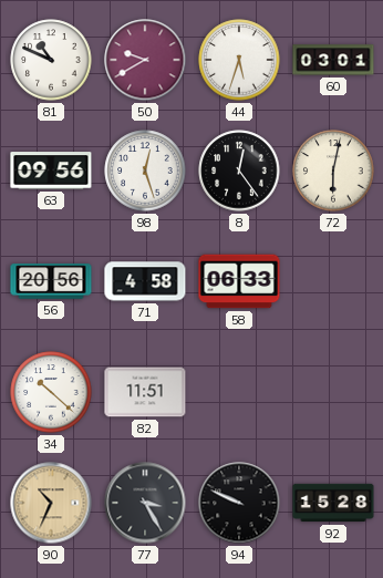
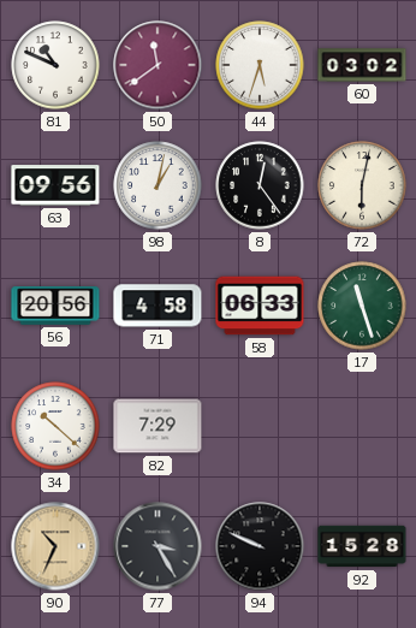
50: 9:40 -> 11:39 (158, 65)
60: 03:01 -> 03:02 (362, 65)
98: 12:27 -> 1:02 (158, 185)
17: none -> 11:27 (362, 306)
82: 11:51 -> 7:29 (158, 426)
